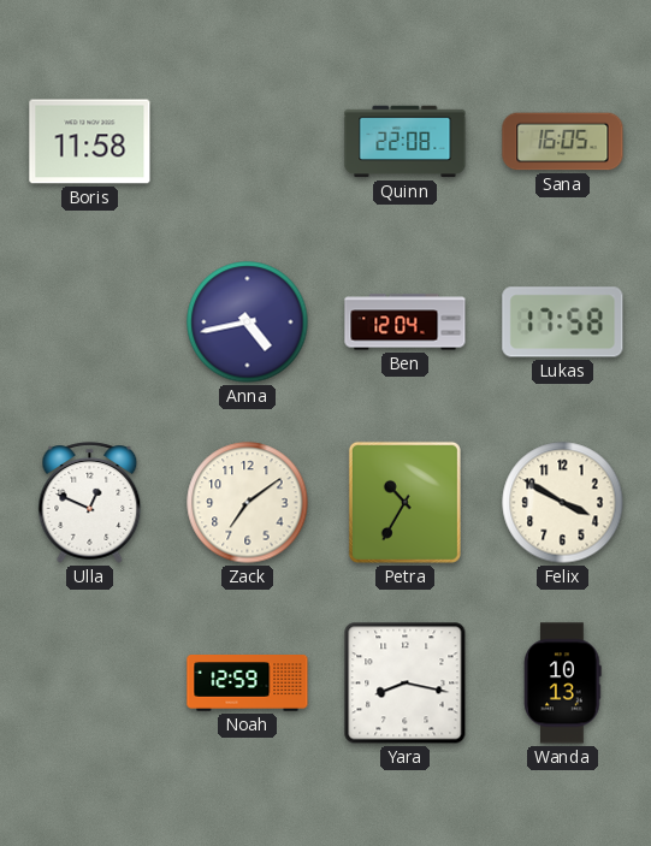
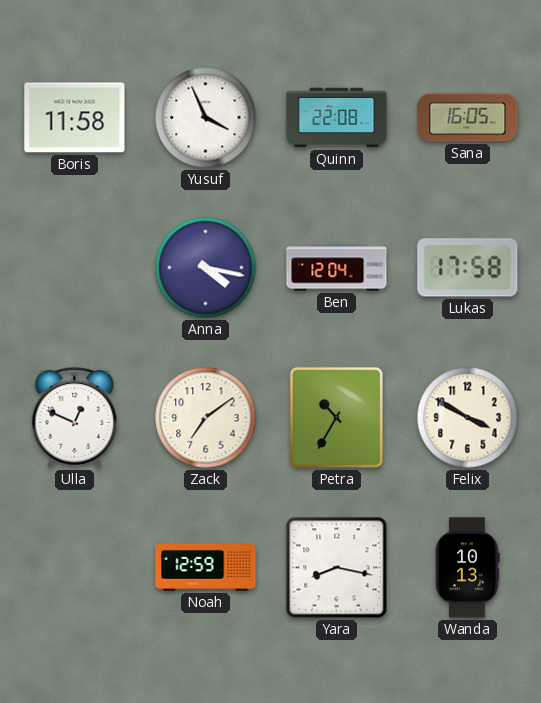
Yusuf: none -> 3:56 (206, 118)
Anna: 4:43 -> 4:17 (206, 268)
